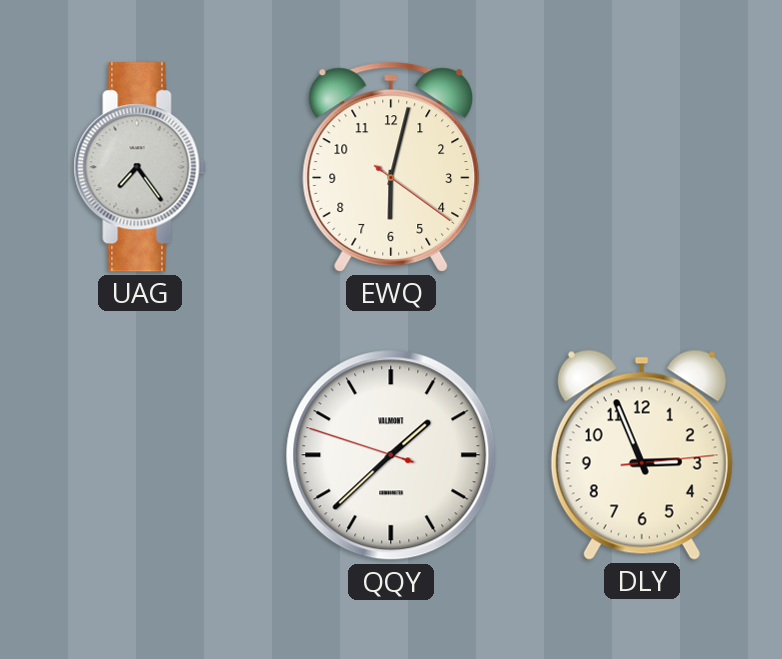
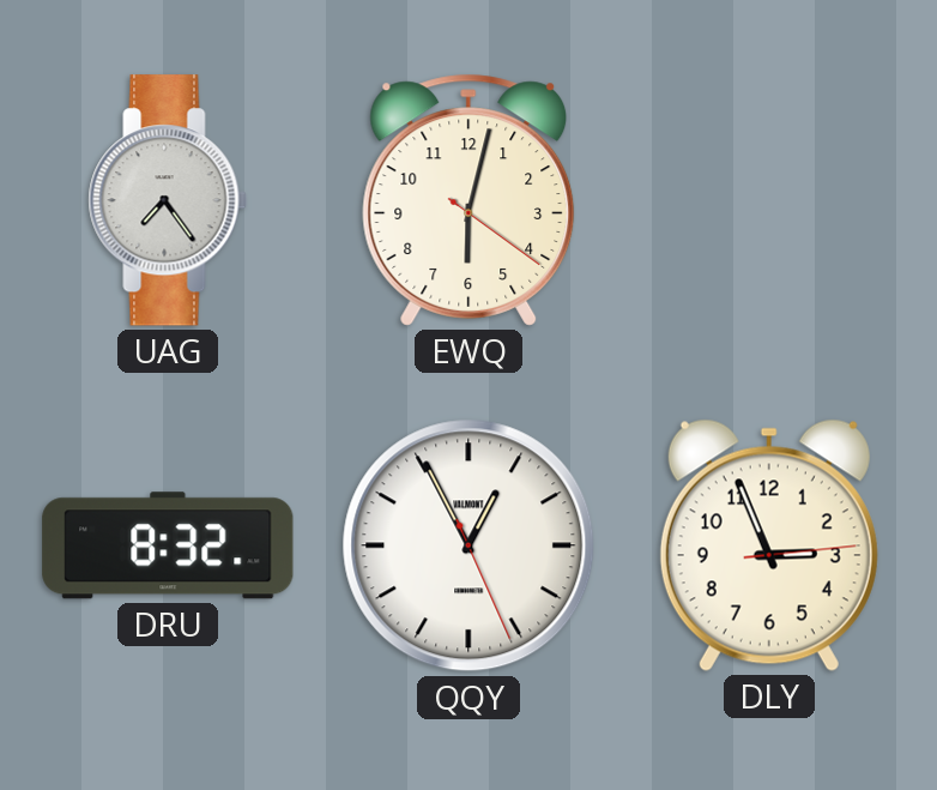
DRU: none -> 8:32 (168, 545)
QQY: 1:37 -> 12:55 (468, 545)
